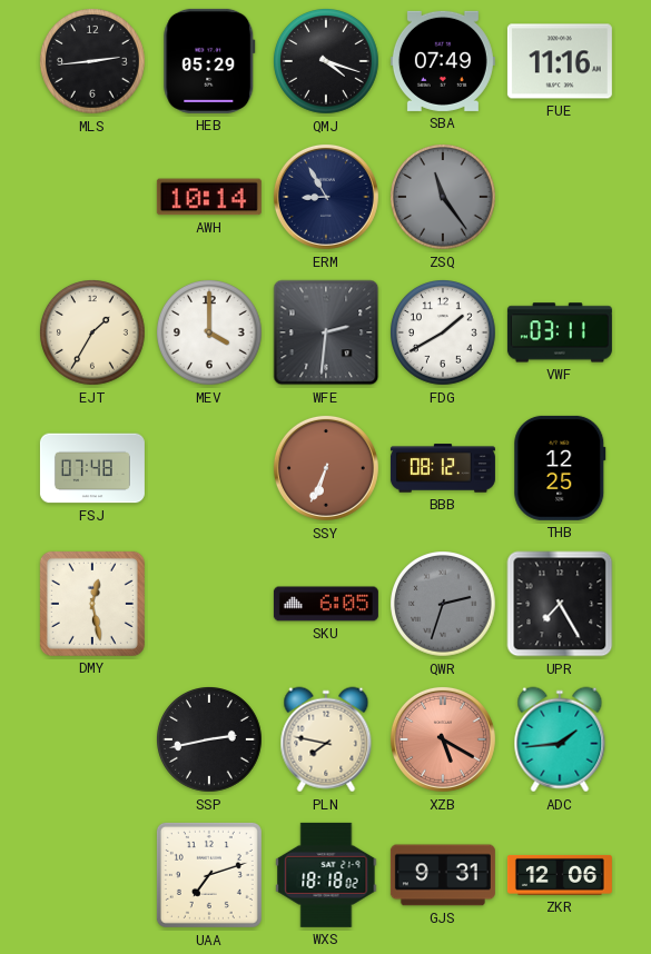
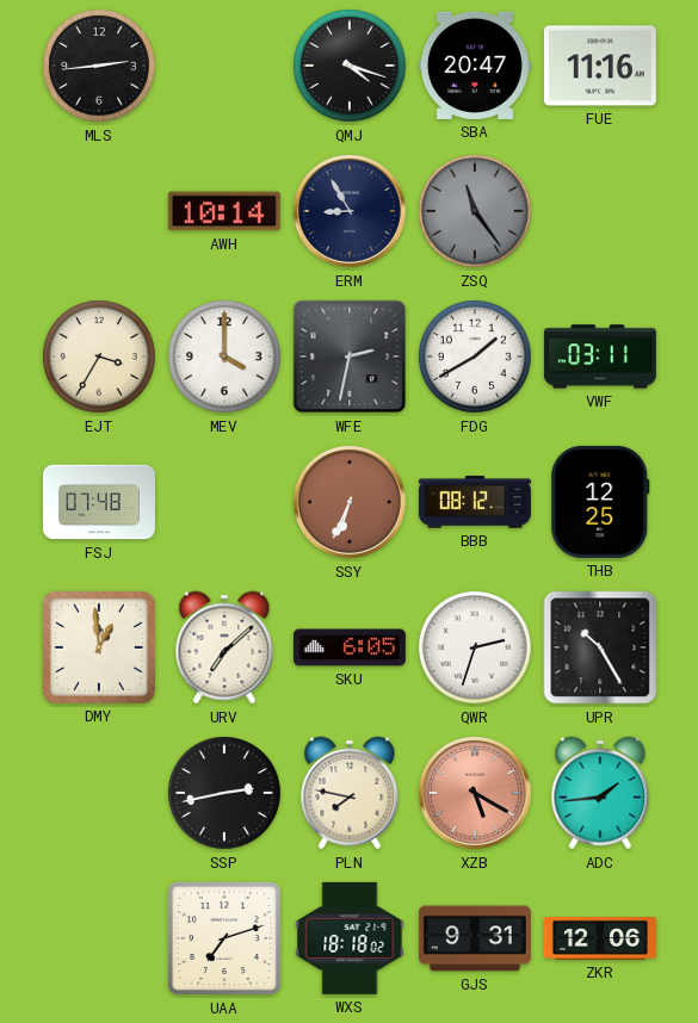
HEB: 05:29 -> none (209, 61)
SBA: 07:49 -> 20:47 (475, 66)
EJT: 1:35 -> 3:35 (100, 358)
WFE: 2:31 -> 2:32 (350, 356)
DMY: 12:28 -> 12:59 (99, 647)
URV: none -> 7:08 (224, 647)
QWR dial: grey -> white (476, 649)
UPR: 7:25 -> 10:25 (600, 647)
